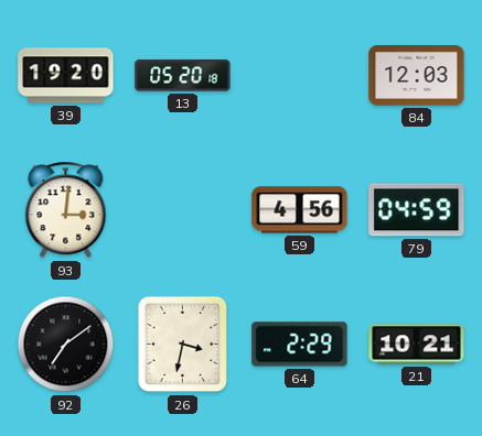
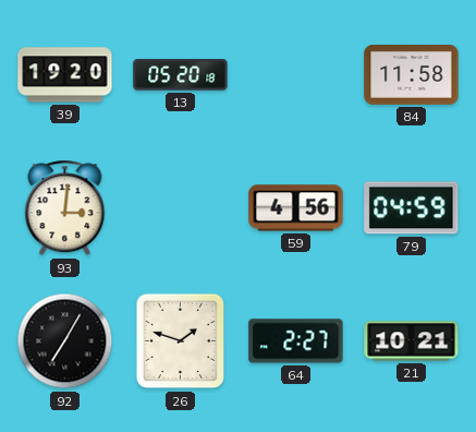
84: 12:03 -> 11:58 (412, 75)
92: 7:09 -> 7:05 (65, 341)
26: 3:32 -> 1:48 (181, 341)
64: 2:29 -> 2:27 (296, 341)
